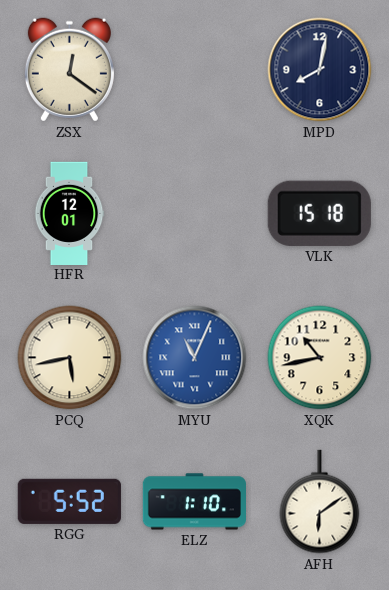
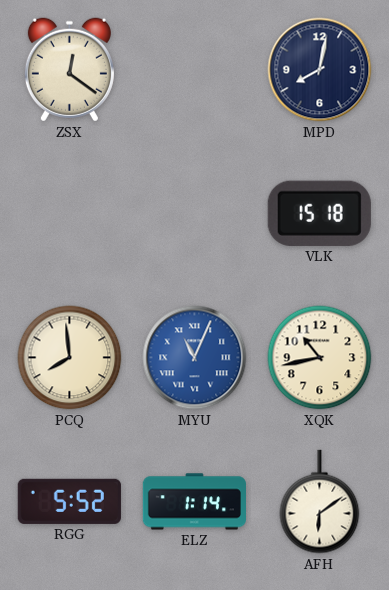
HFR: 12:01 -> none (69, 213)
PCQ: 5:43 -> 7:59 (70, 358)
ELZ: 1:10 -> 1:14 (194, 502)
